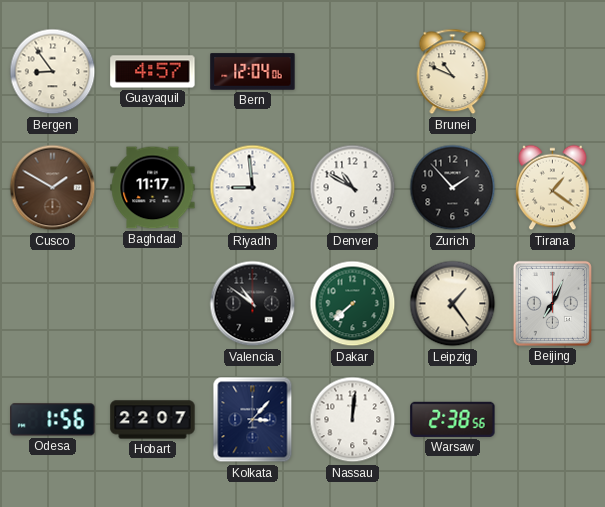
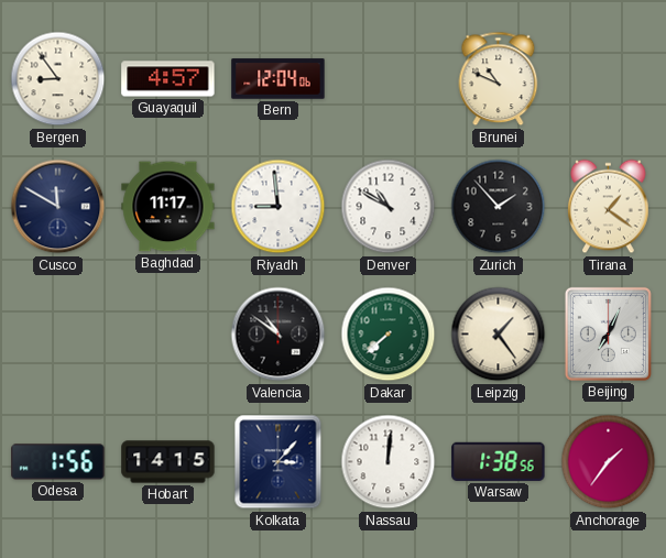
Cusco: 1:50 -> 11:50 (58, 207)
Cusco dial: brown -> navy (58, 207)
Hobart: 22:07 -> 14:15 (168, 462)
Warsaw: 2:38 -> 1:38 (499, 461)
Anchorage: none -> 1:36 (609, 462)
